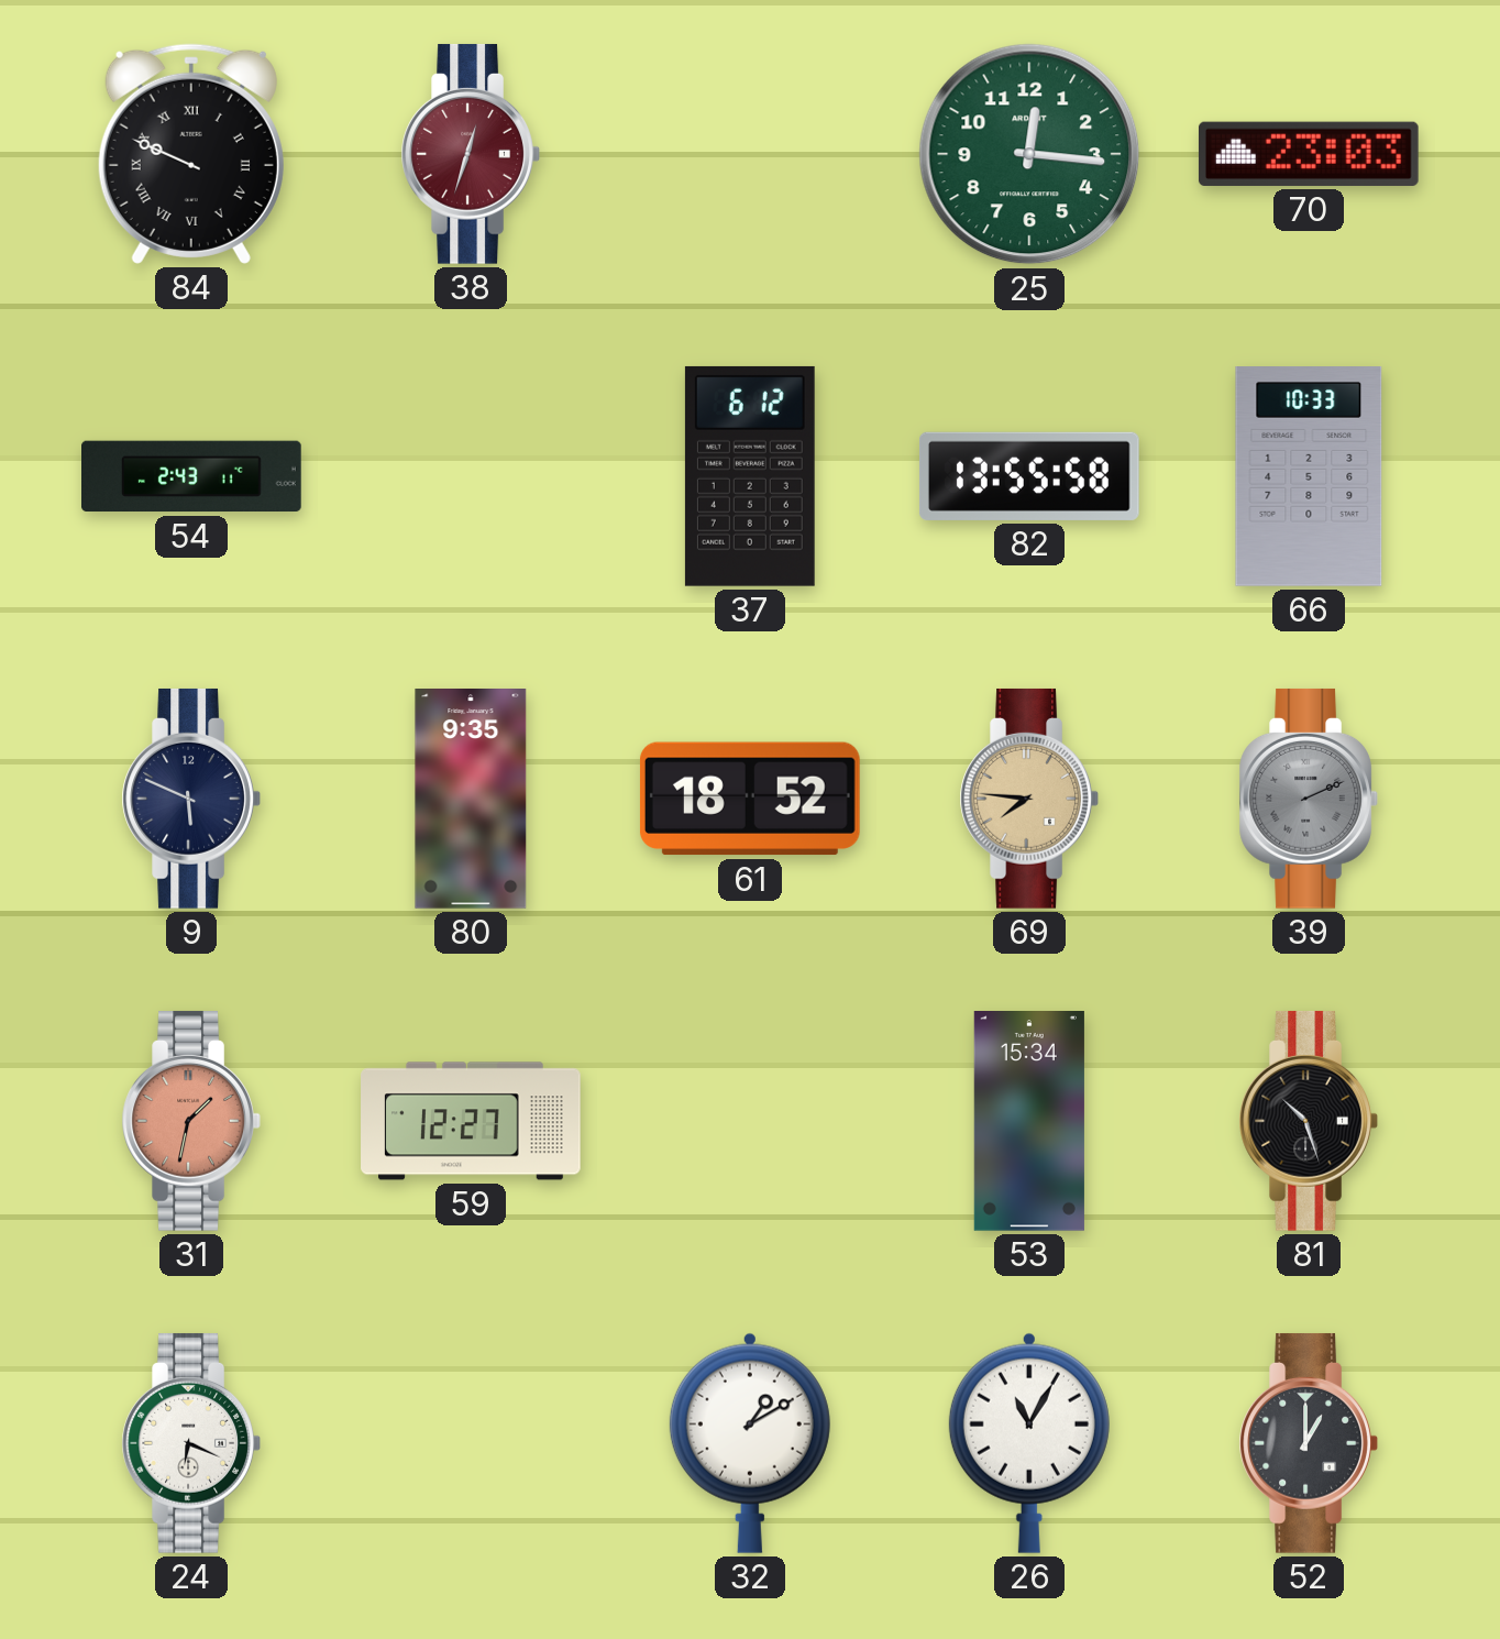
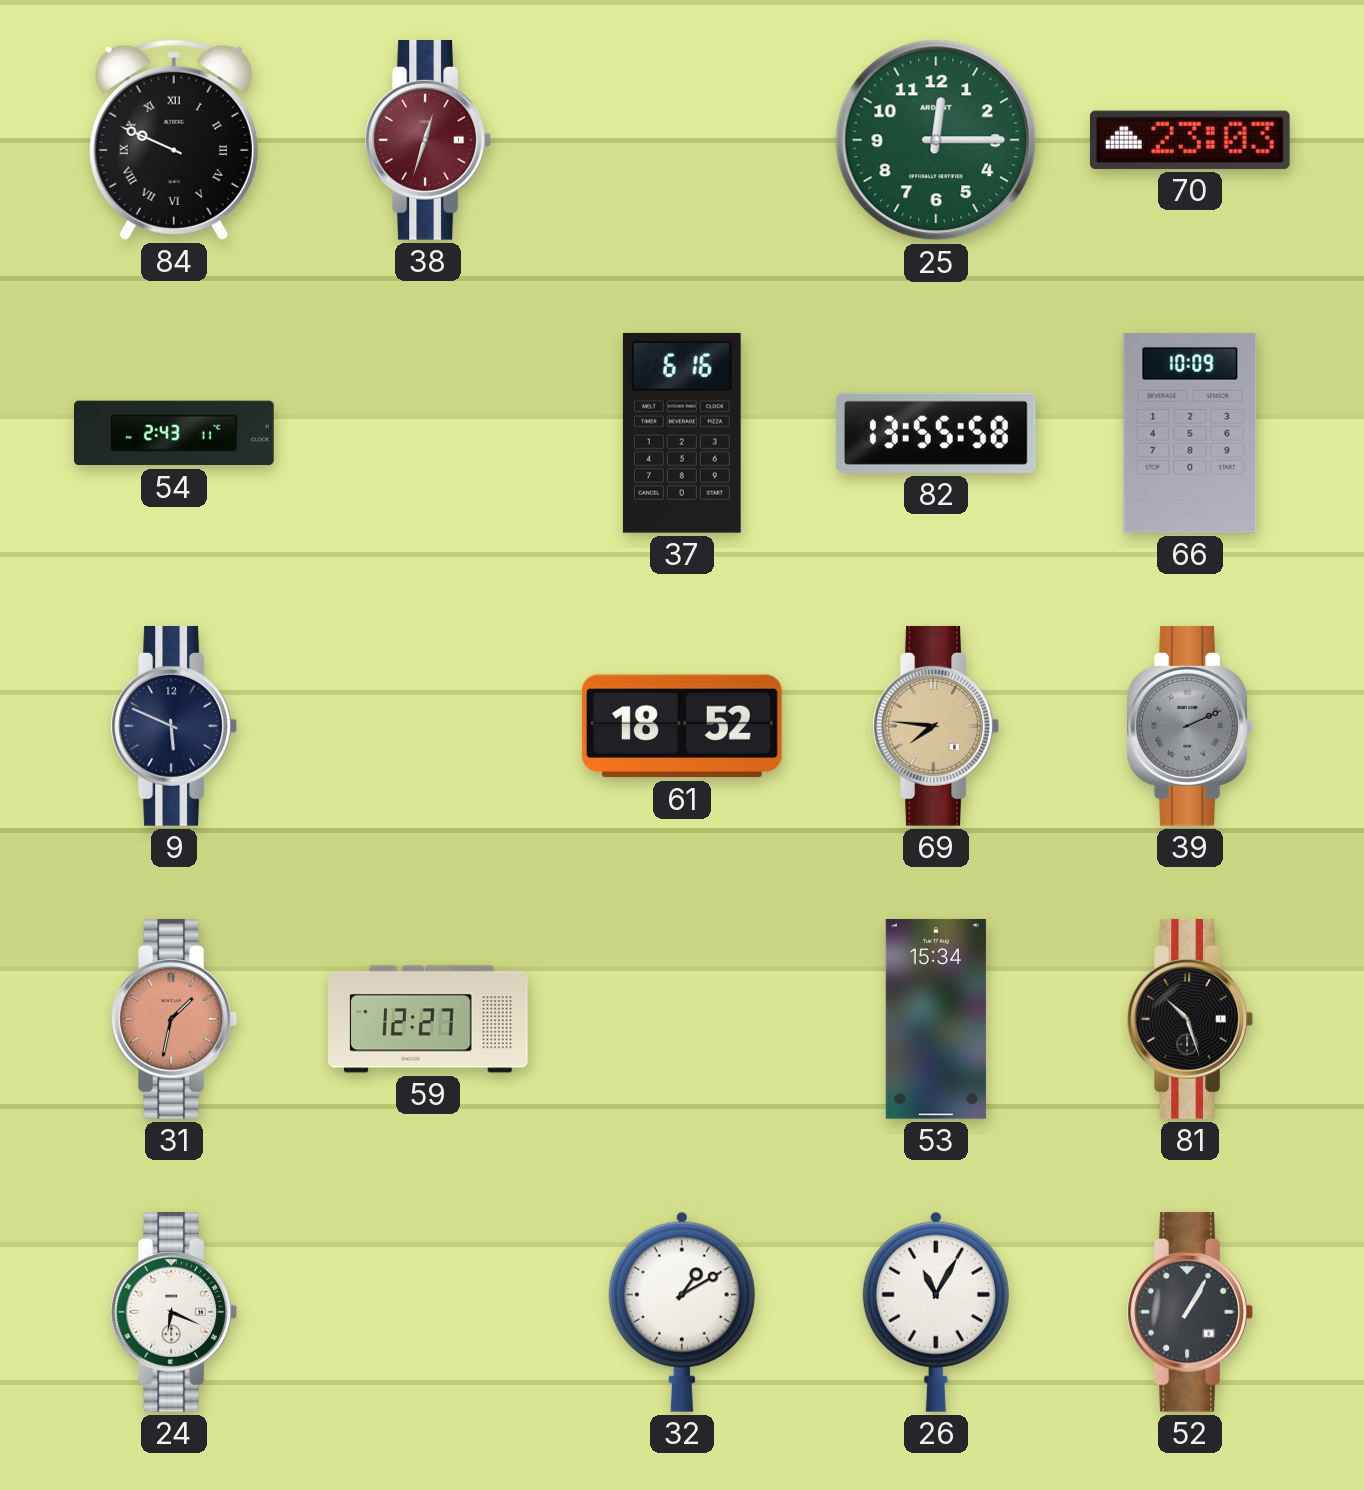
25: 12:16 -> 12:15 (936, 140)
37: 6:12 -> 6:16 (682, 433)
66: 10:33 -> 10:09 (1190, 434)
80: 9:35 -> none (471, 800)
52: 1:00 -> 1:05 (1190, 1312)
